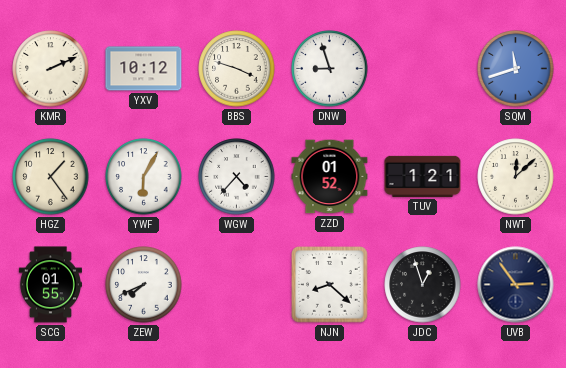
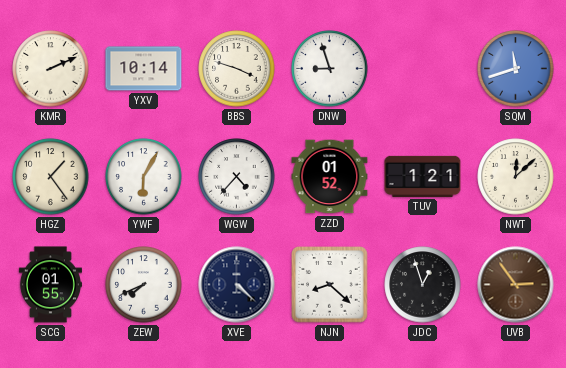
YXV: 10:12 -> 10:14 (144, 69)
XVE: none -> 4:22 (237, 285)
UVB dial: navy -> brown (516, 285)
